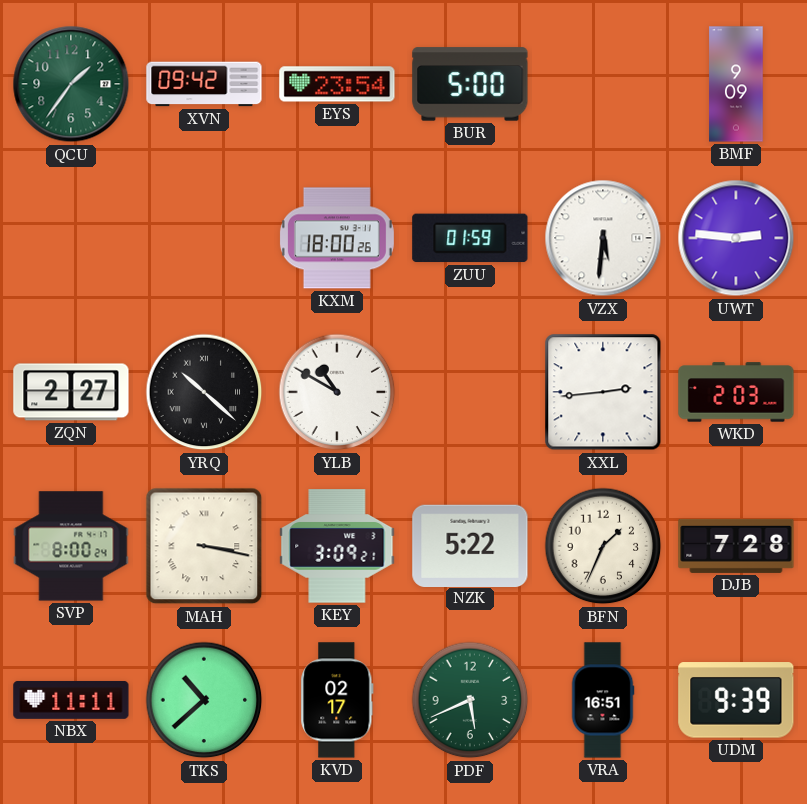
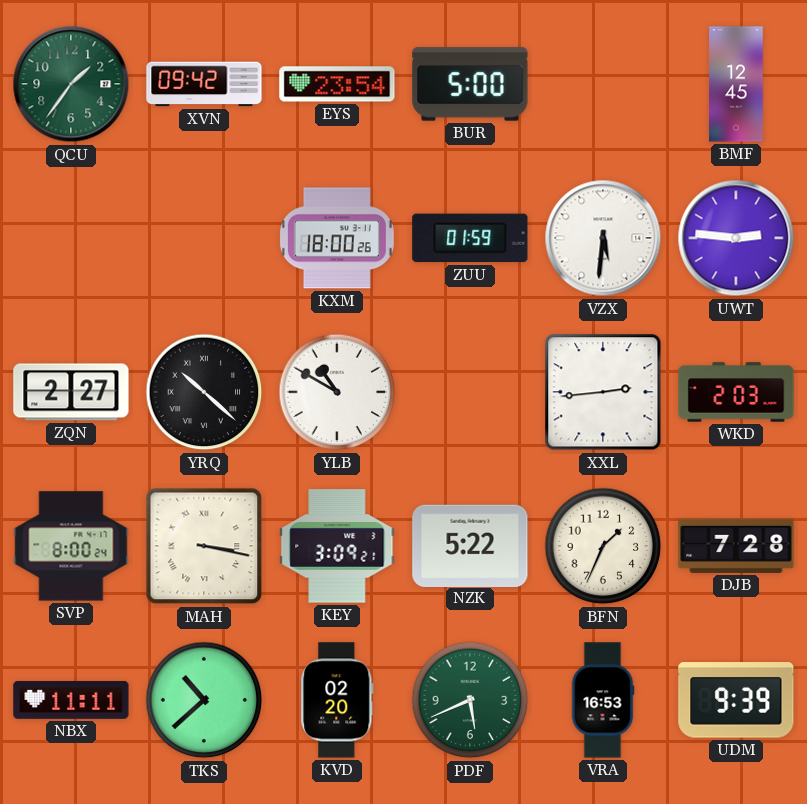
BMF: 9:09 -> 12:45 (736, 84)
KVD: 02:17 -> 02:20 (337, 700)
VRA: 16:51 -> 16:53 (603, 700)
